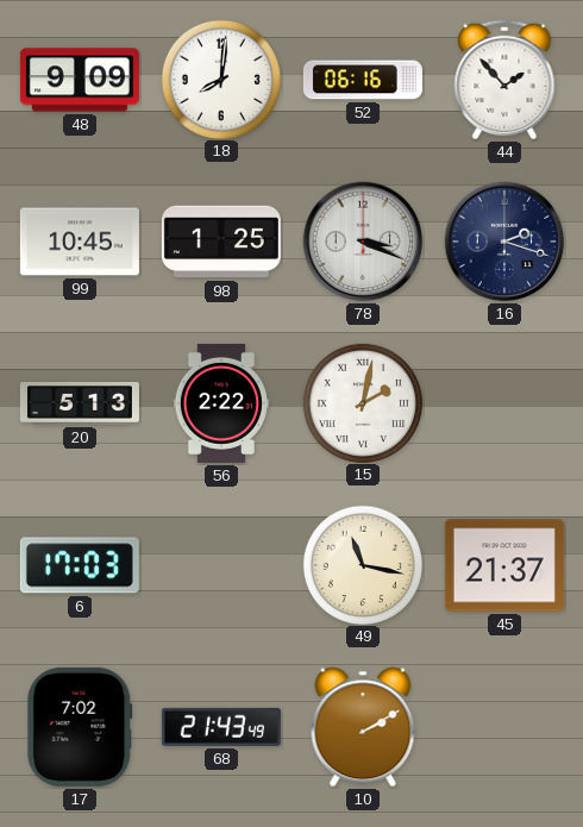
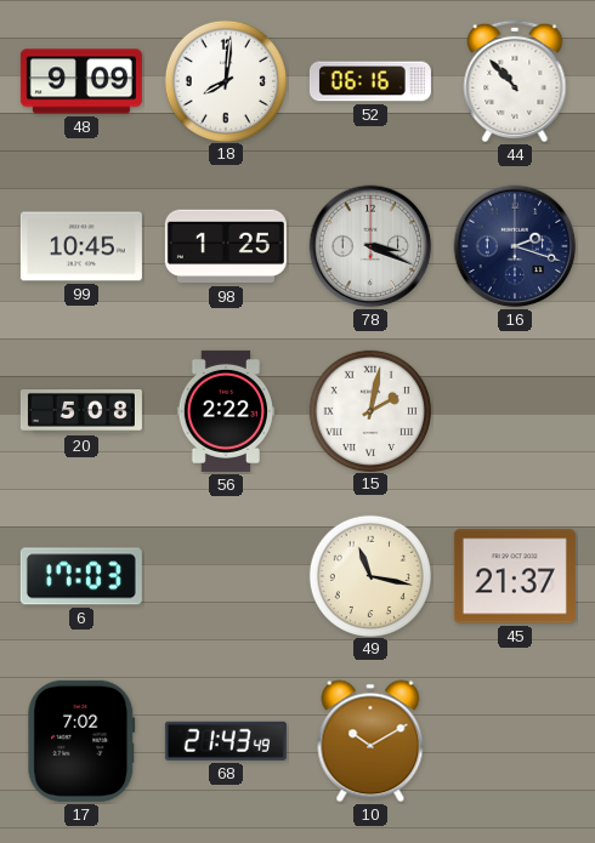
44: 1:53 -> 10:53 (515, 81)
20: 5:13 -> 5:08 (81, 412)
10: 2:10 -> 10:10 (370, 741)
